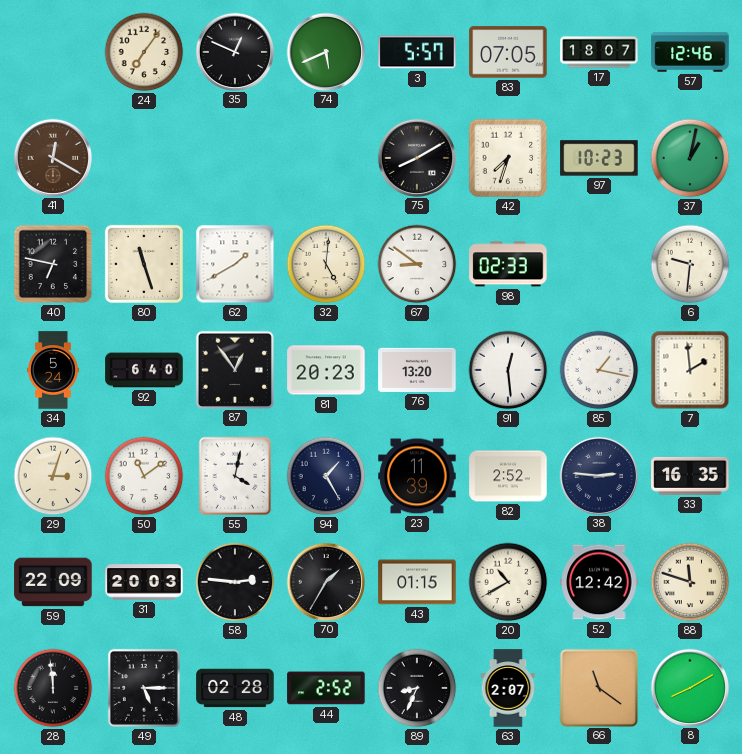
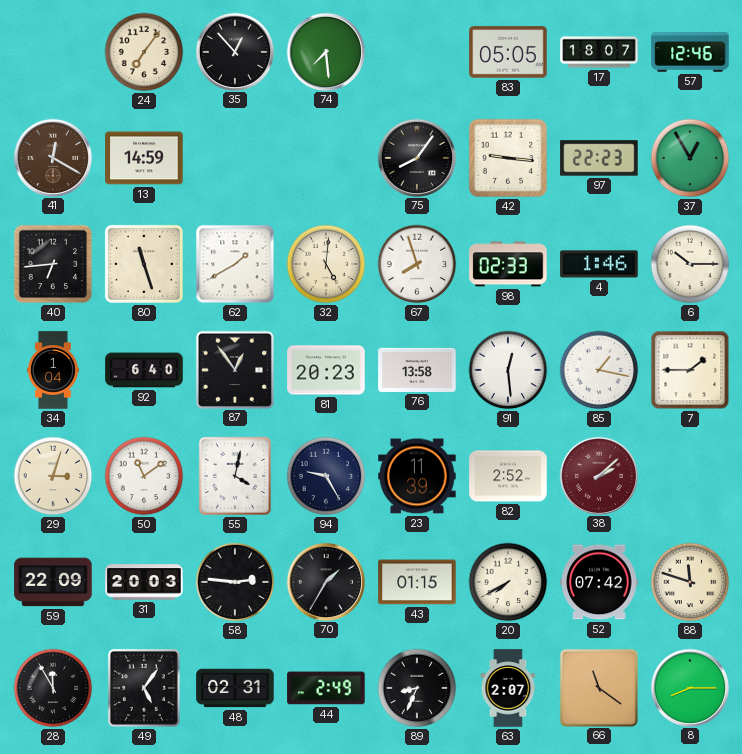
35: 12:49 -> 12:53 (234, 51)
74: 5:41 -> 7:29 (325, 51)
3: 5:57 -> none (417, 52)
83: 07:05 -> 05:05 (508, 52)
13: none -> 14:59 (144, 158)
75: 8:10 -> 8:06 (416, 157)
42: 7:33 -> 9:16 (508, 158)
97: 10:23 -> 22:23 (599, 158)
37: 1:02 -> 12:55 (690, 158)
40: 6:47 -> 6:44 (53, 264)
67: 8:51 -> 7:57 (417, 264)
4: none -> 1:46 (599, 264)
6: 9:31 -> 10:15 (690, 264)
34: 5:24 -> 1:04 (54, 370)
76: 13:20 -> 13:58 (417, 370)
7: 1:59 -> 1:45 (690, 370)
94: 1:25 -> 9:25 (326, 476)
38: 2:46 -> 2:08 (598, 475)
38 dial: navy -> burgundy (598, 475)
33: 16:35 -> none (690, 476)
20: 10:40 -> 7:40 (508, 582)
52: 12:42 -> 07:42 (599, 582)
28: 11:59 -> 11:55 (53, 688)
49: 5:15 -> 5:06 (144, 688)
48: 02:28 -> 02:31 (235, 688)
44: 2:52 -> 2:49 (326, 688)
8: 8:10 -> 8:15 (689, 687)
